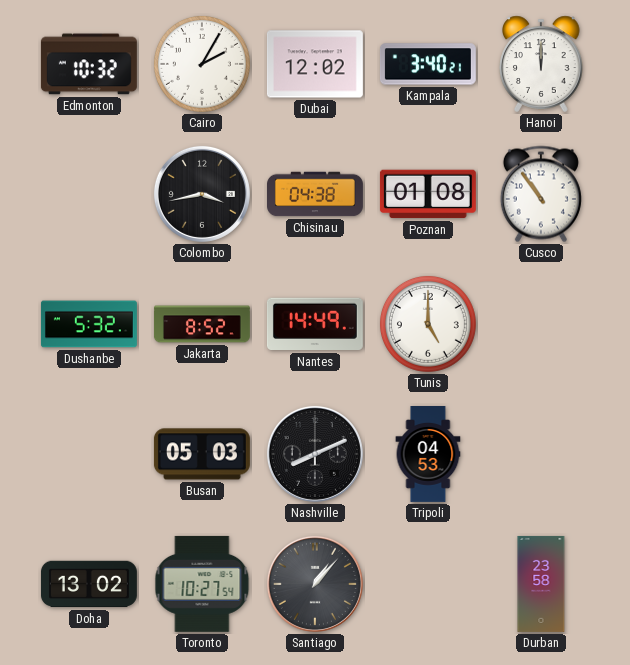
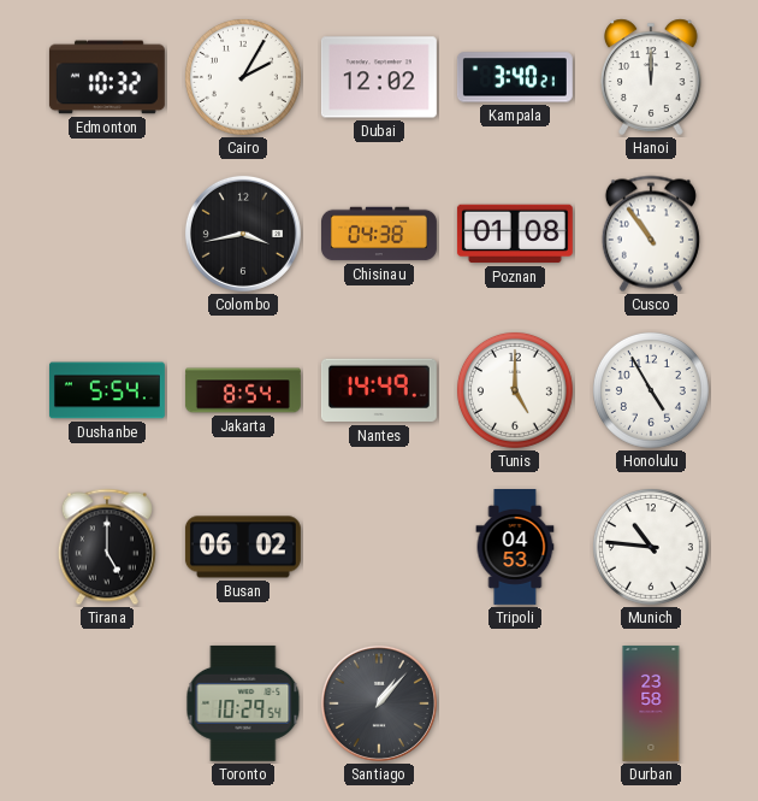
Dushanbe: 5:32 -> 5:54 (107, 390)
Jakarta: 8:52 -> 8:54 (243, 390)
Honolulu: none -> 4:55 (651, 390)
Tirana: none -> 5:00 (107, 547)
Busan: 05:03 -> 06:02 (243, 547)
Nashville: 8:11 -> none (315, 454)
Munich: none -> 10:46 (651, 547)
Doha: 13:02 -> none (89, 584)
Toronto: 10:27 -> 10:29 (243, 703)
